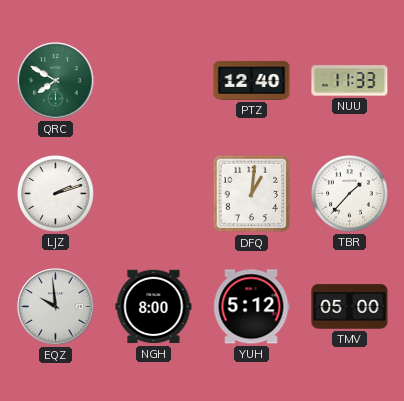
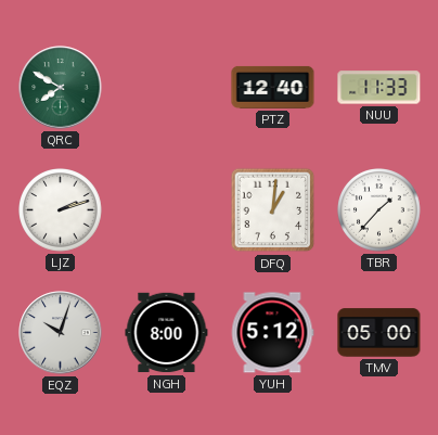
EQZ: 9:59 -> 10:03 (61, 333)
